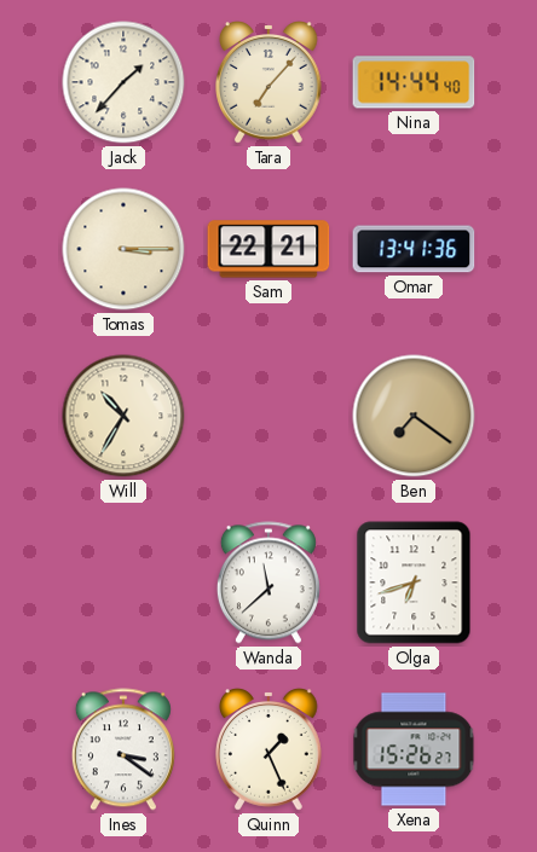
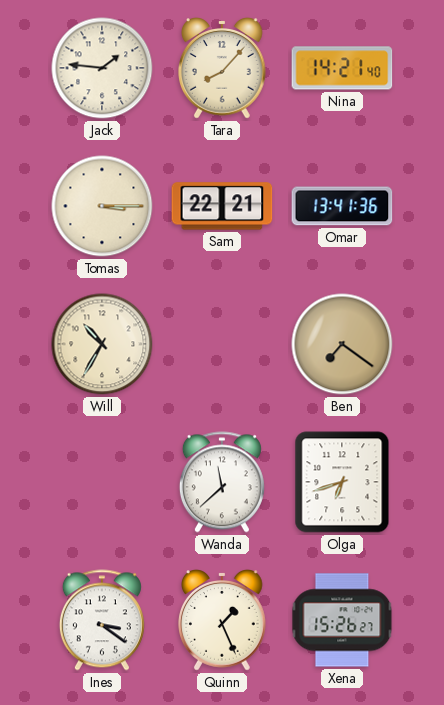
Jack: 1:37 -> 1:46 (102, 68)
Tara: 7:07 -> 8:07 (223, 68)
Nina: 14:44 -> 14:21 (342, 68)
